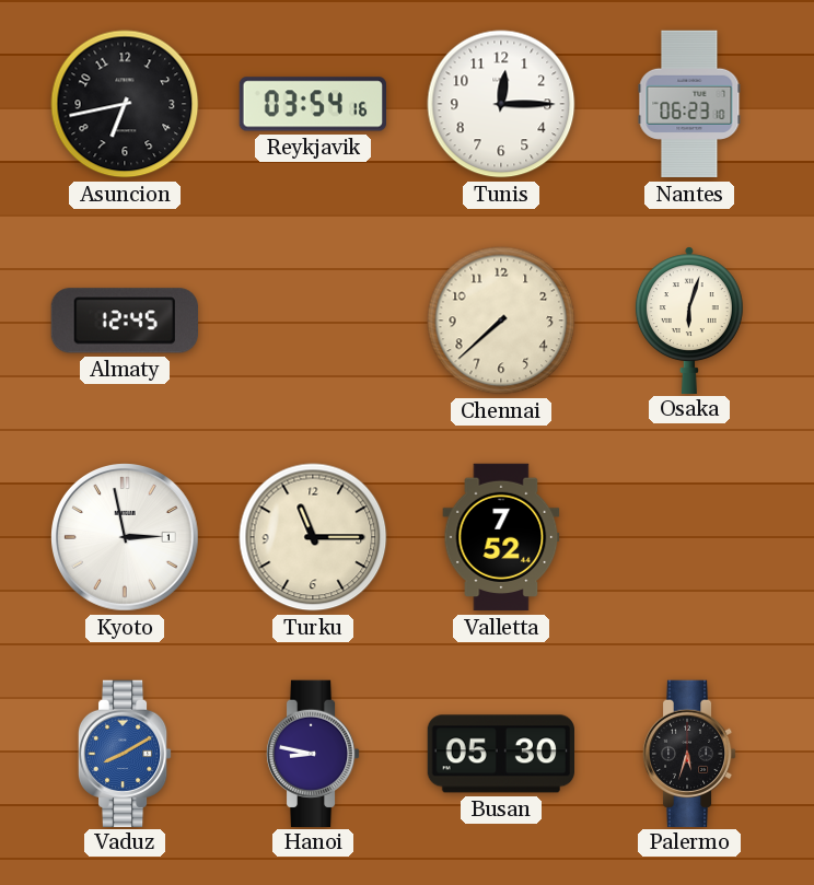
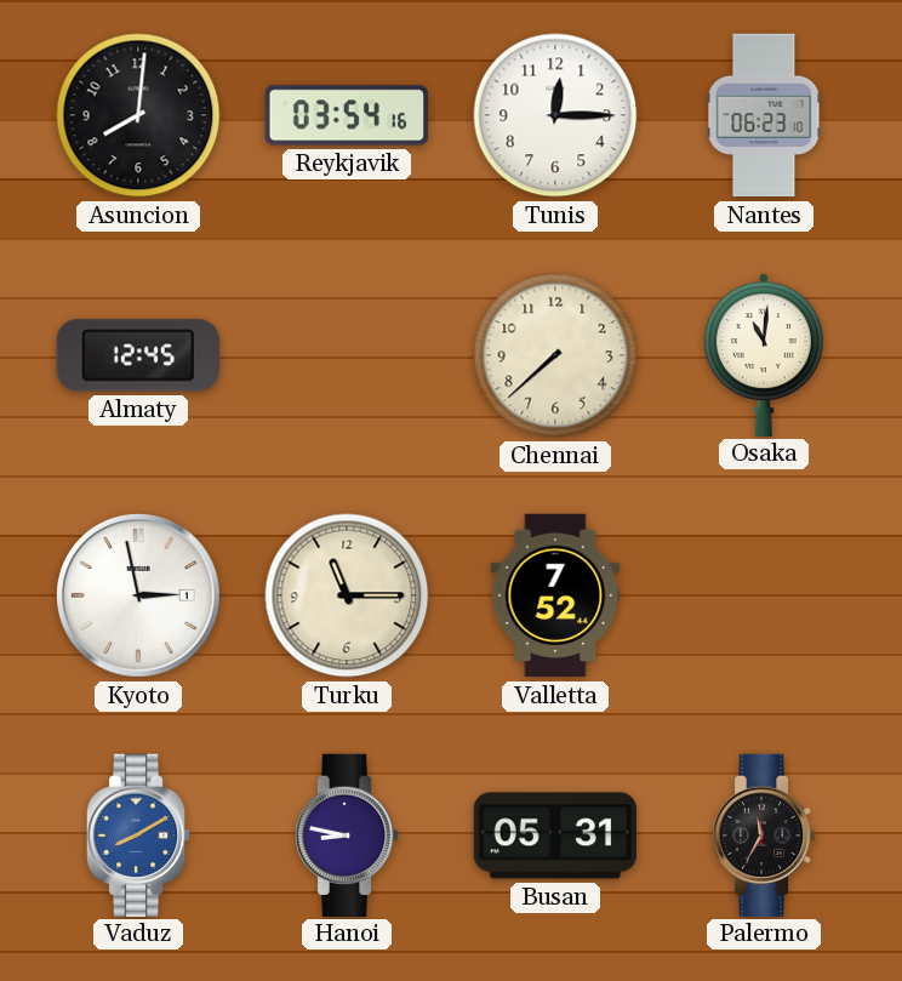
Asuncion: 6:43 -> 8:01 (138, 115)
Osaka: 6:03 -> 11:01 (764, 354)
Busan: 05:30 -> 05:31 (554, 835)
Palermo: 5:33 -> 11:35 (764, 834)
